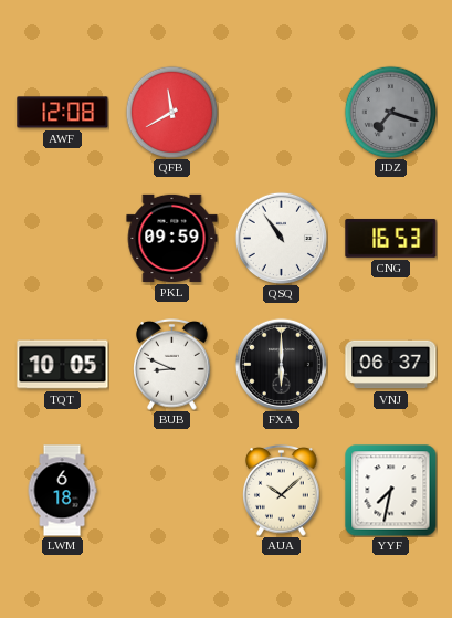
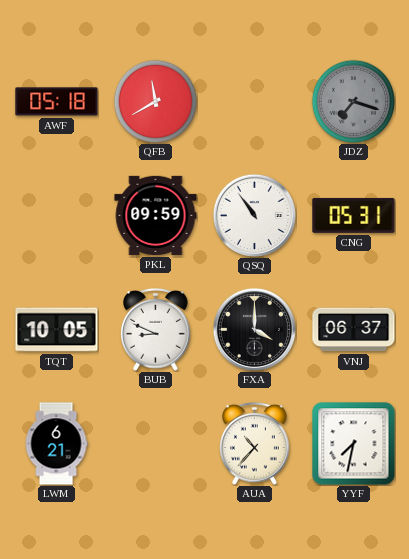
AWF: 12:08 -> 05:18 (57, 102)
CNG: 16:53 -> 05:31 (354, 216)
FXA: 6:00 -> 4:00 (254, 329)
LWM: 6:18 -> 6:21 (56, 444)
AUA: 10:08 -> 10:37 (255, 444)
